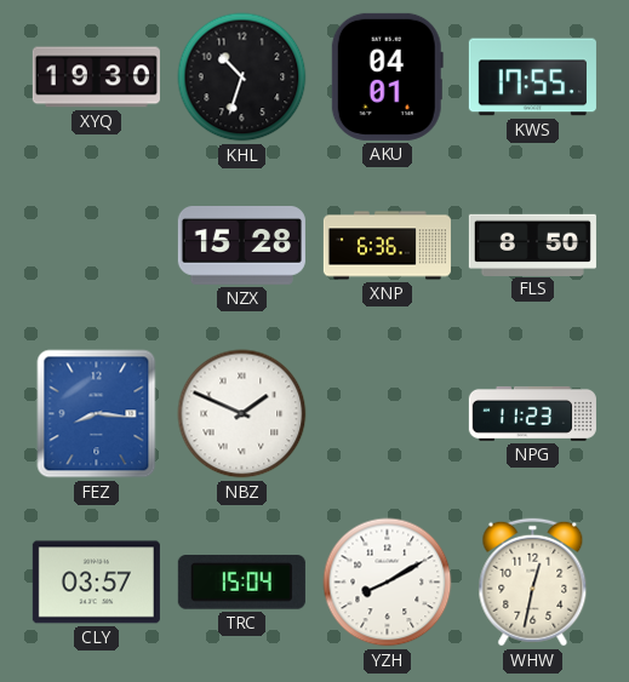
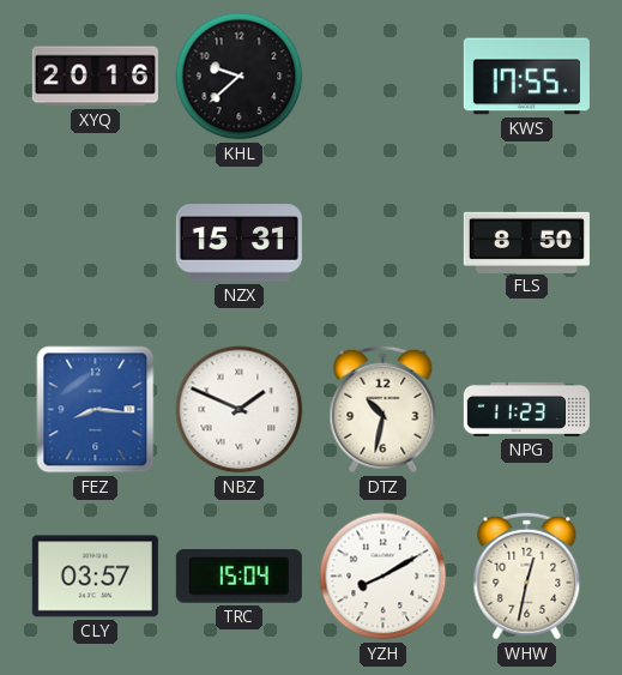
XYQ: 19:30 -> 20:16 (95, 77)
KHL: 10:33 -> 9:38 (240, 77)
AKU: 04:01 -> none (387, 76)
NZX: 15:28 -> 15:31 (238, 243)
XNP: 6:36 -> none (387, 246)
DTZ: none -> 10:32 (384, 410)
